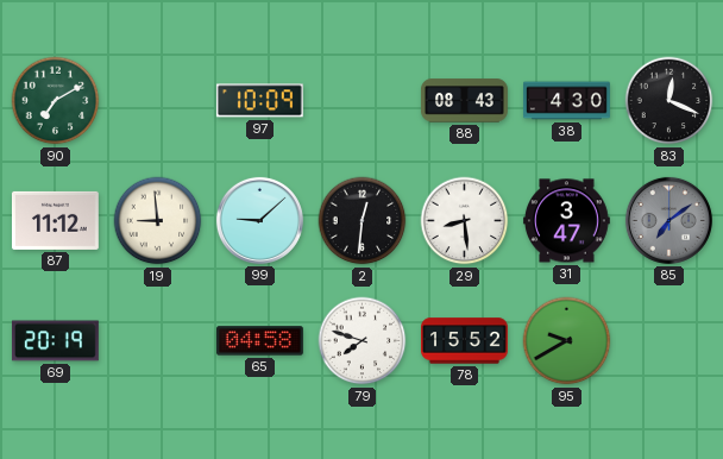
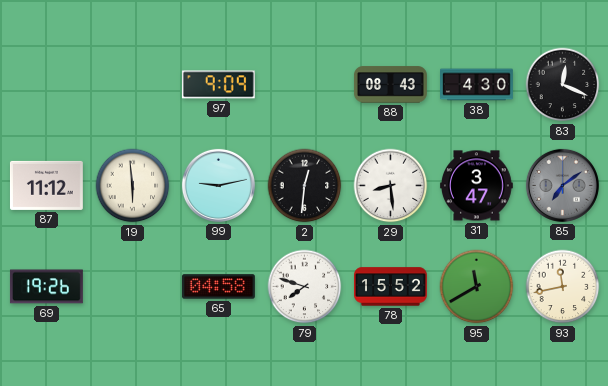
90: 7:10 -> none (56, 101)
97: 10:09 -> 9:09 (218, 85)
19: 8:59 -> 5:59 (133, 186)
99: 9:08 -> 9:13 (218, 185)
69: 20:19 -> 19:26 (46, 287)
95: 9:40 -> 11:40 (477, 287)
93: none -> 11:43 (563, 287)
